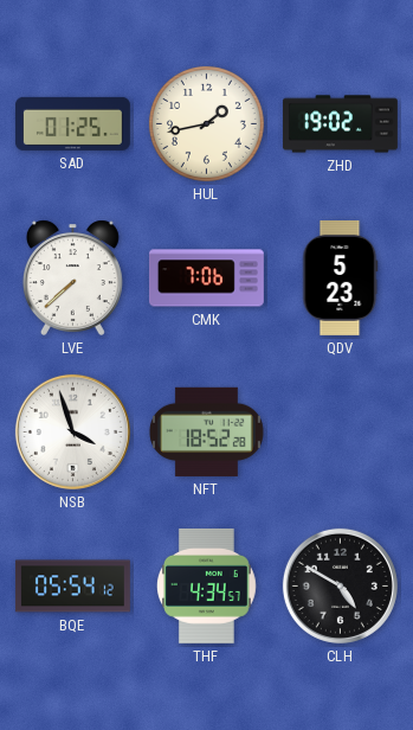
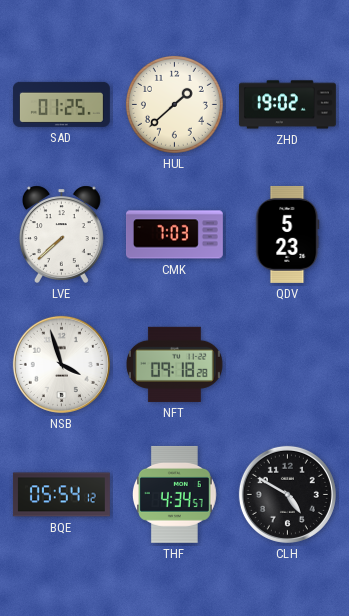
HUL: 1:43 -> 1:38 (174, 104)
CMK: 7:06 -> 7:03 (175, 235)
NFT: 18:52 -> 09:18 (174, 364)
